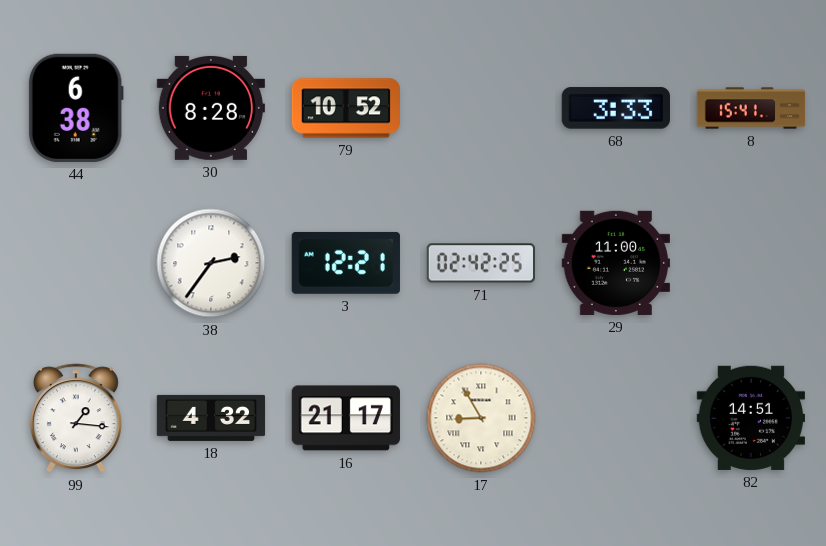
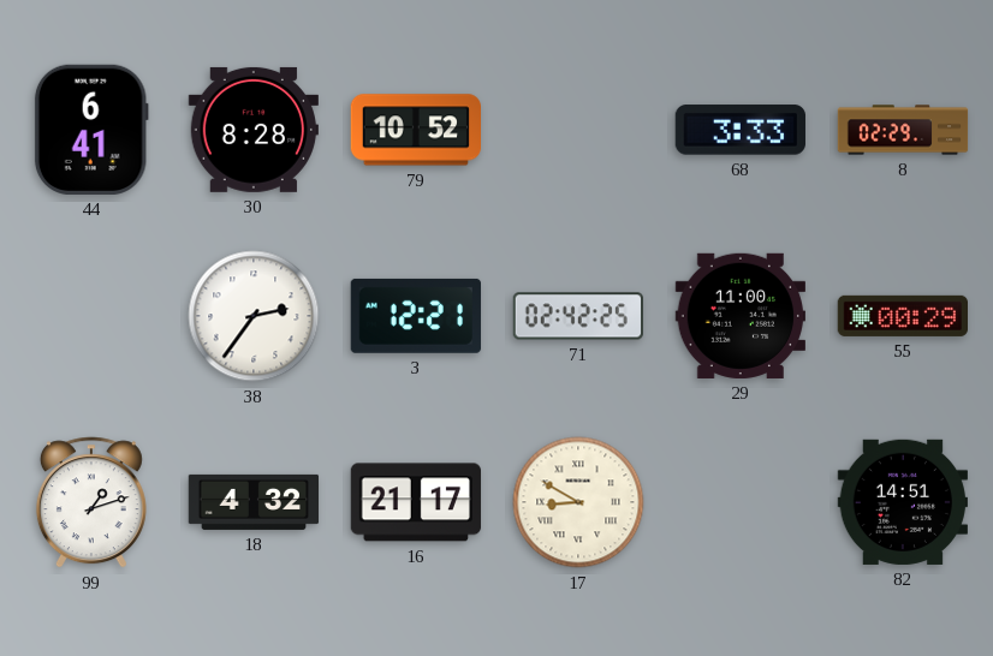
44: 6:38 -> 6:41 (91, 130)
8: 15:41 -> 02:29 (903, 130)
55: none -> 00:29 (902, 316)
99: 1:16 -> 1:12 (91, 502)
17: 8:55 -> 8:50 (578, 502)
